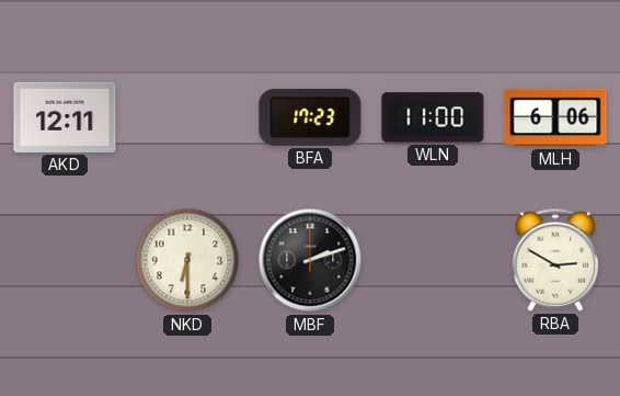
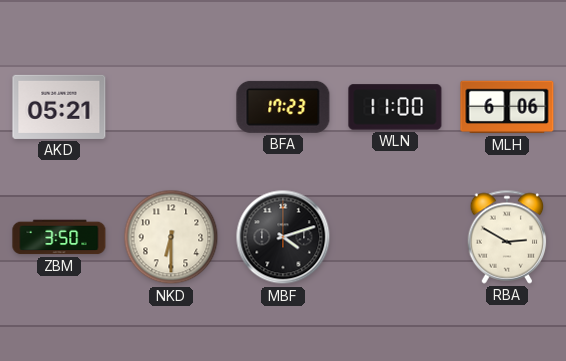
AKD: 12:11 -> 05:21 (59, 107)
ZBM: none -> 3:50 (59, 237)
MBF: 2:12 -> 4:12 (283, 237)
